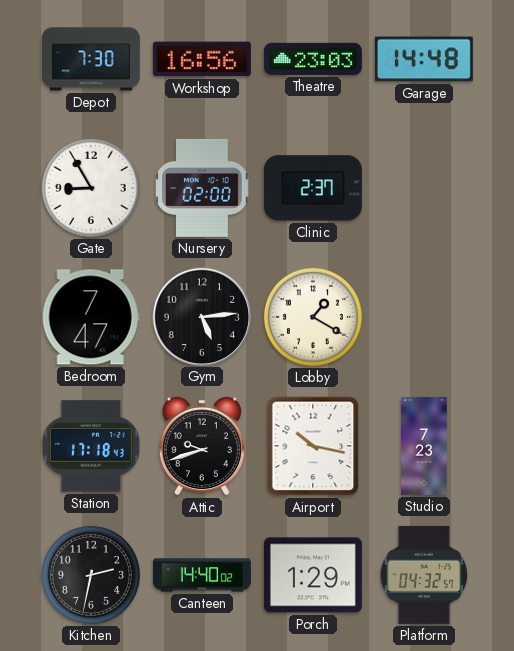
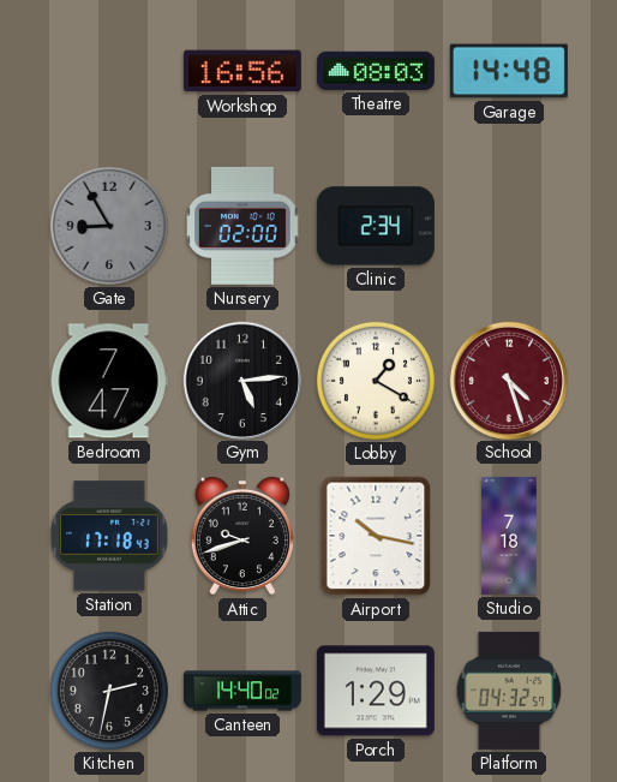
Depot: 7:30 -> none (91, 59)
Theatre: 23:03 -> 08:03 (376, 71)
Gate dial: white -> grey (109, 226)
Clinic: 2:37 -> 2:34 (376, 226)
School: none -> 4:27 (508, 380)
Studio: 7:23 -> 7:18 (509, 536)
